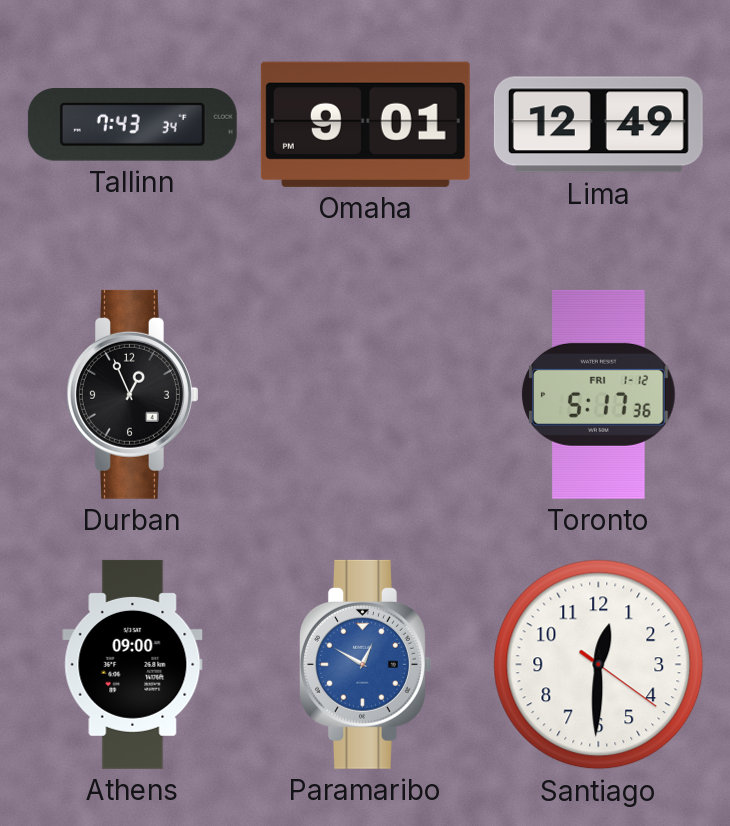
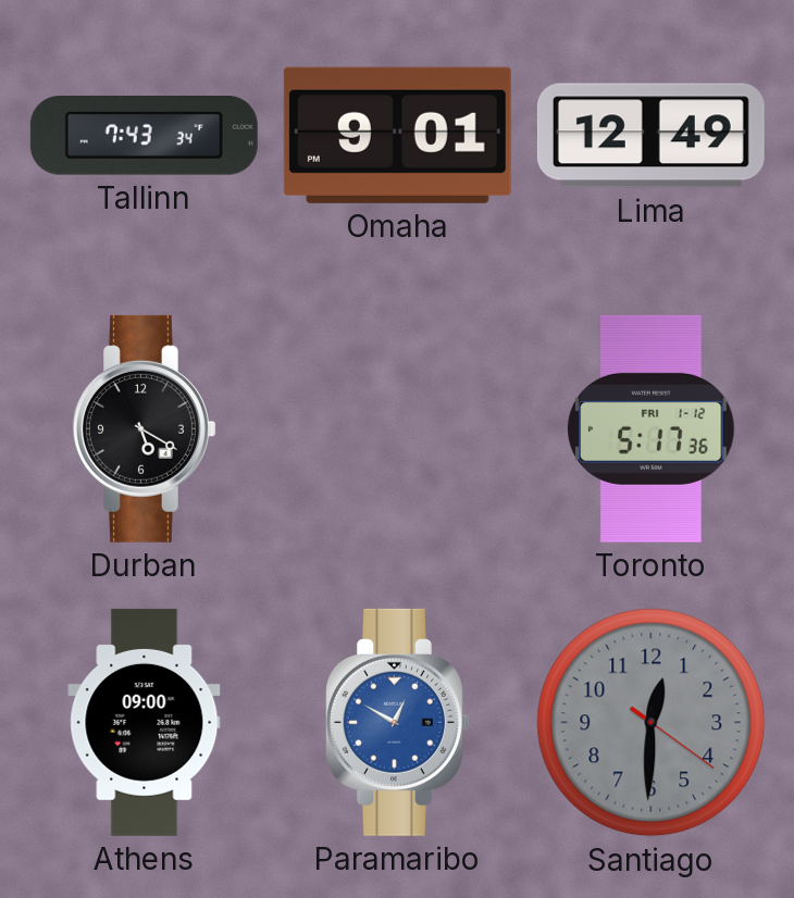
Durban: 12:56 -> 5:20 (145, 428)
Santiago dial: white -> grey (652, 723)
